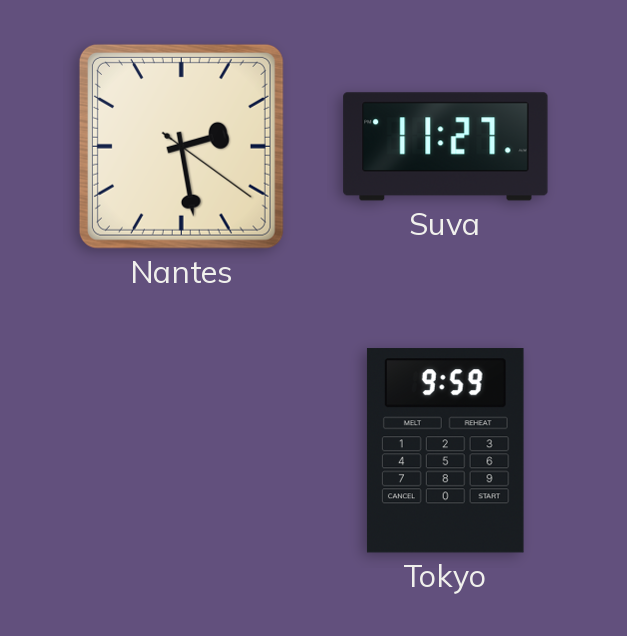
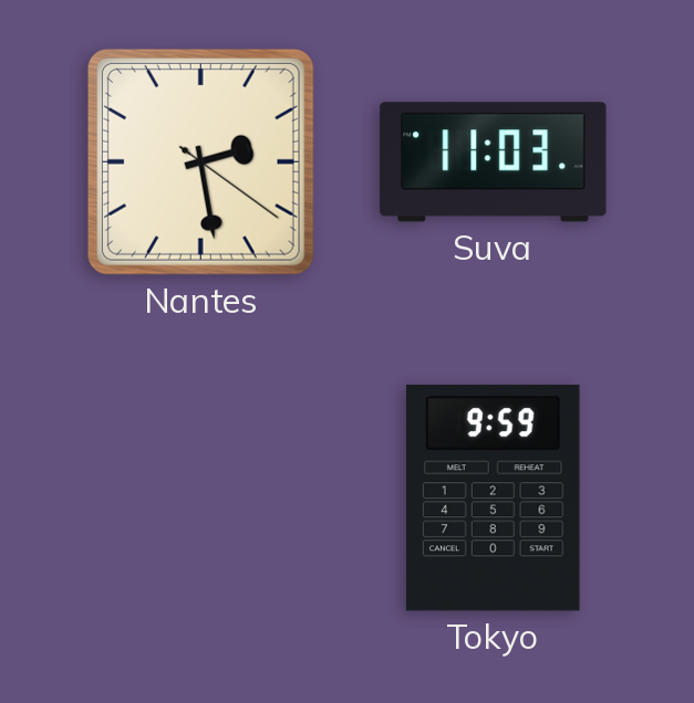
Suva: 11:27 -> 11:03 (494, 162)
